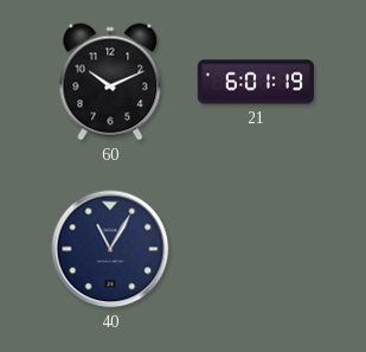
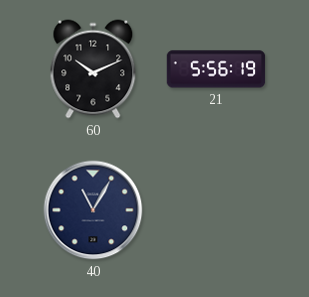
21: 6:01 -> 5:56 (216, 69)
